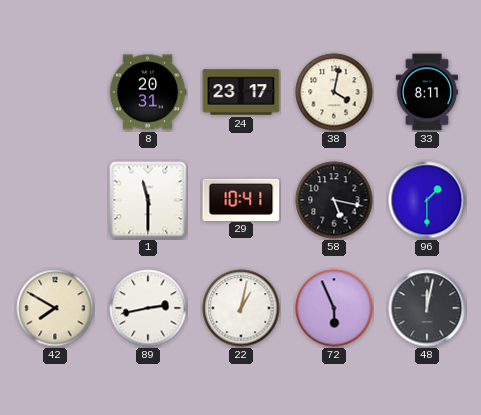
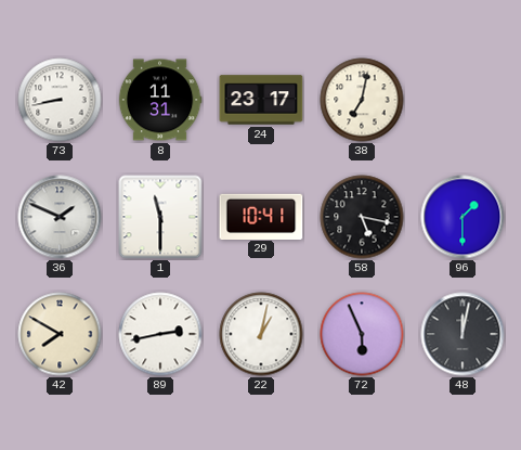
73: none -> 8:43 (60, 100)
8: 20:31 -> 11:31 (160, 100)
38: 4:02 -> 7:02 (362, 100)
33: 8:11 -> none (427, 92)
36: none -> 1:49 (60, 217)
